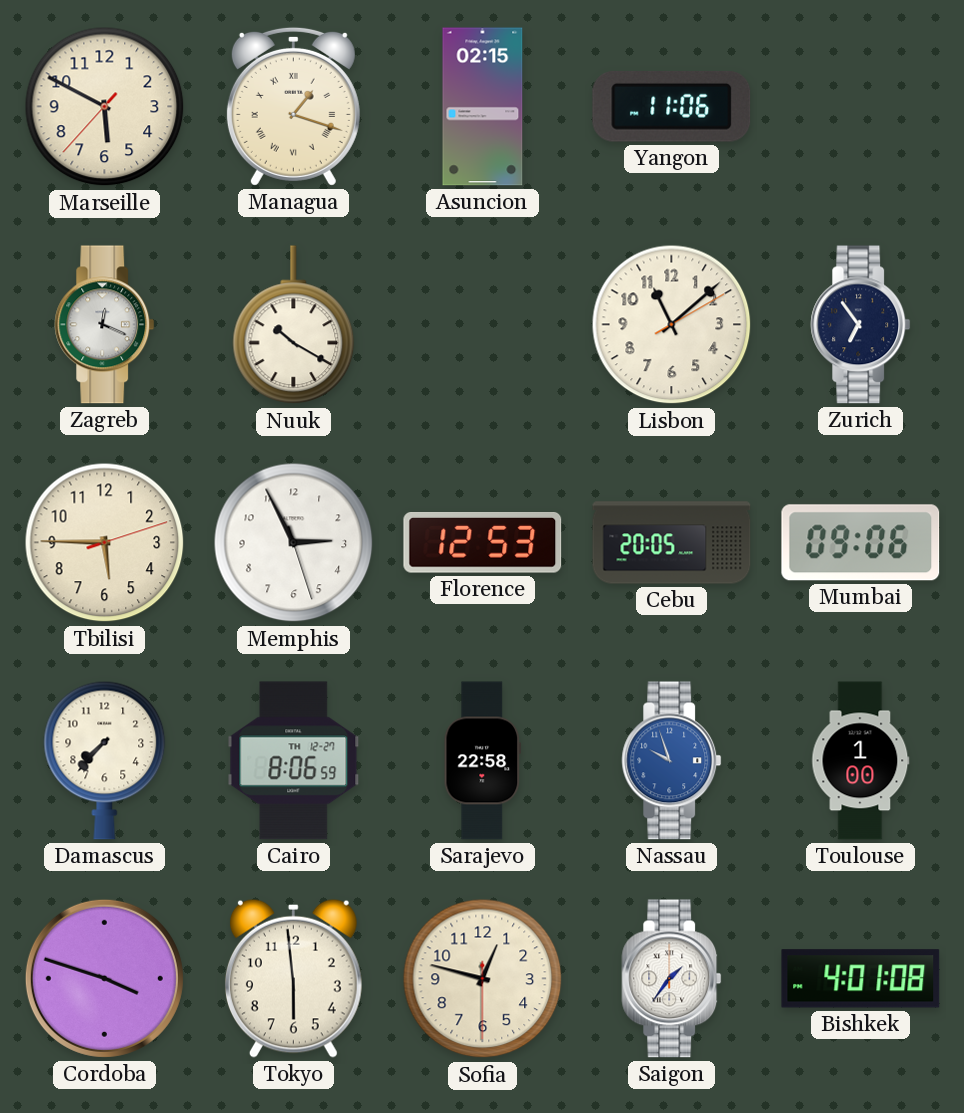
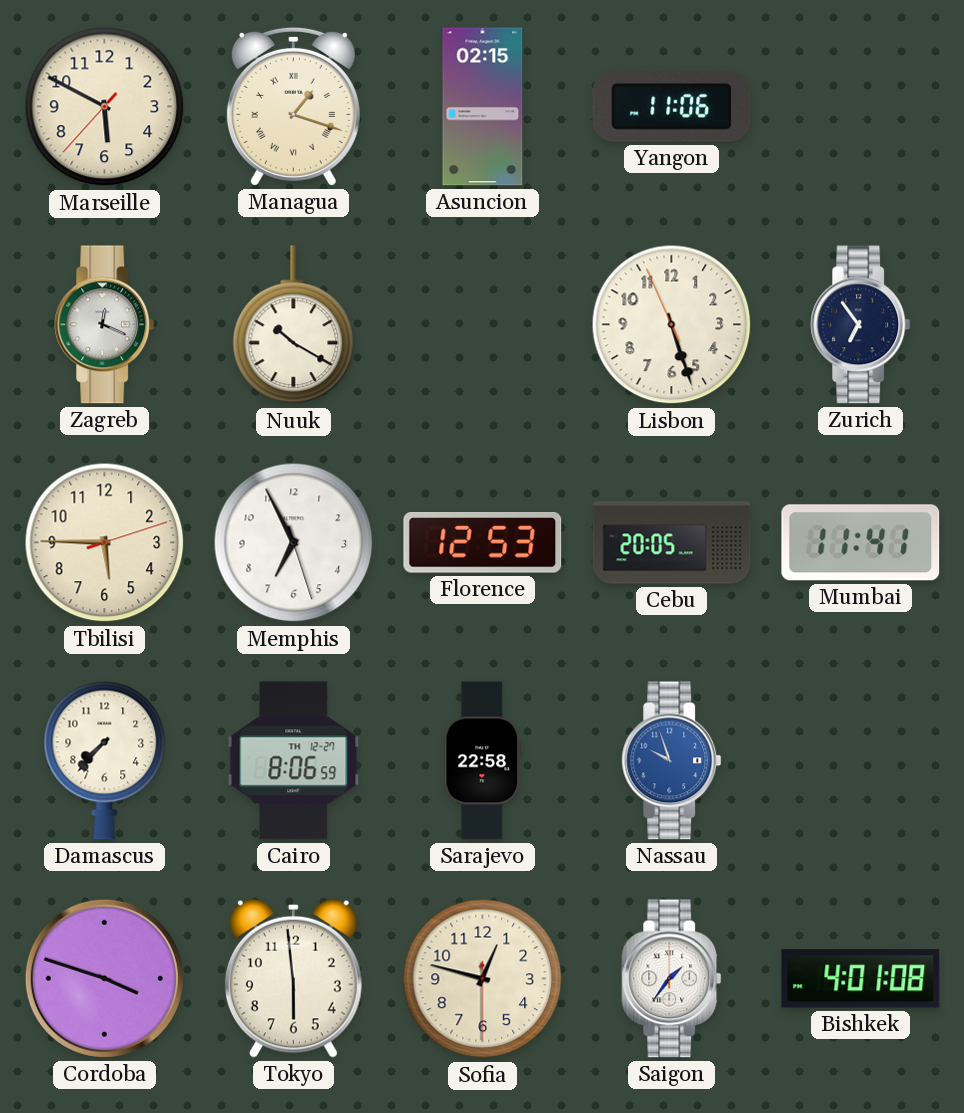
Lisbon: 11:08 -> 5:26 (672, 325)
Memphis: 2:55 -> 6:55 (294, 543)
Mumbai: 09:06 -> 11:41 (861, 543)
Toulouse: 1:00 -> none (861, 761)
